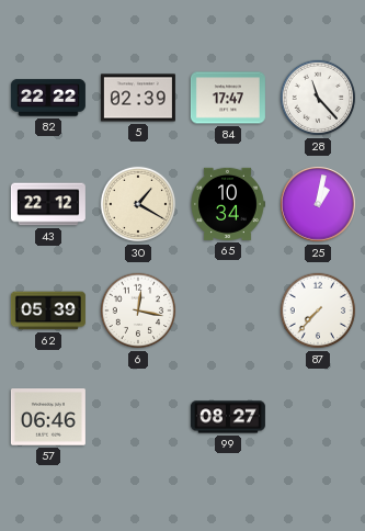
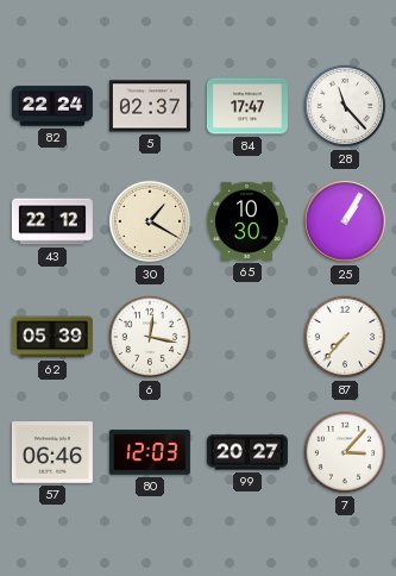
82: 22:22 -> 22:24 (52, 106)
5: 02:39 -> 02:37 (150, 106)
65: 10:34 -> 10:30 (247, 221)
25: 1:02 -> 1:05 (345, 221)
80: none -> 12:03 (150, 452)
99: 08:27 -> 20:27 (247, 452)
7: none -> 3:07 (345, 452)
